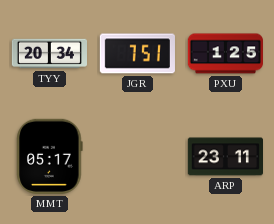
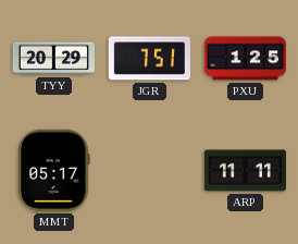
TYY: 20:34 -> 20:29 (53, 59)
ARP: 23:11 -> 11:11 (245, 171)
